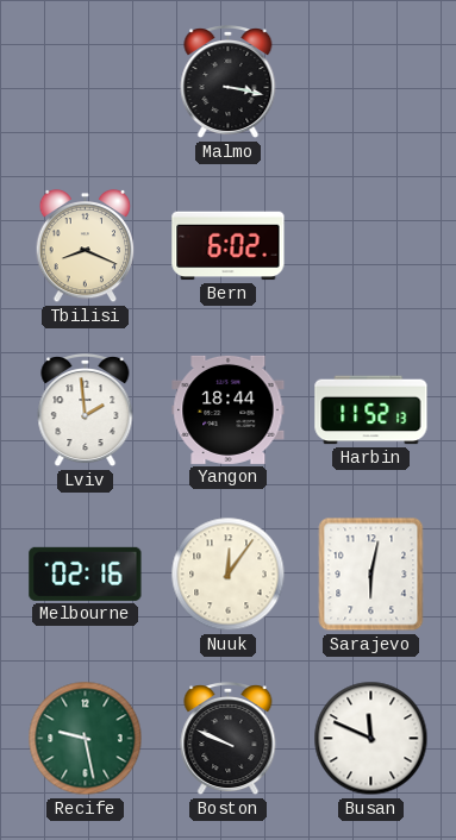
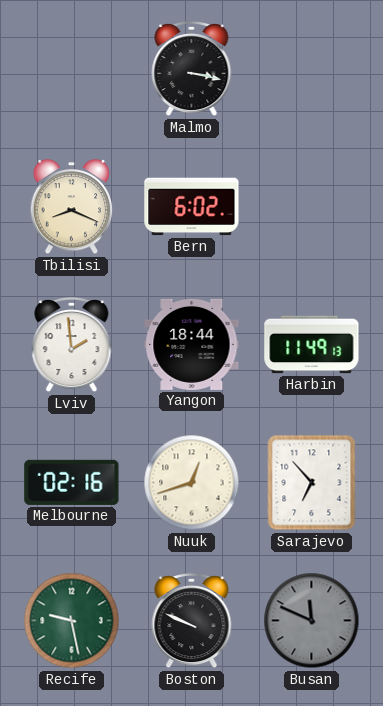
Harbin: 11:52 -> 11:49 (312, 345)
Nuuk: 12:06 -> 12:42 (192, 483)
Sarajevo: 6:02 -> 6:53 (312, 483)
Busan dial: white -> grey (312, 621)
